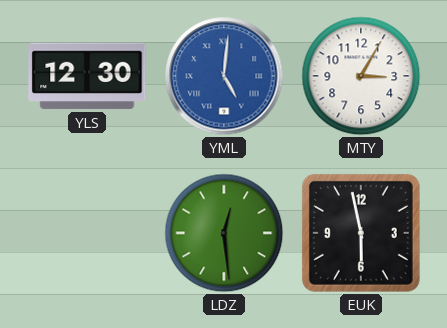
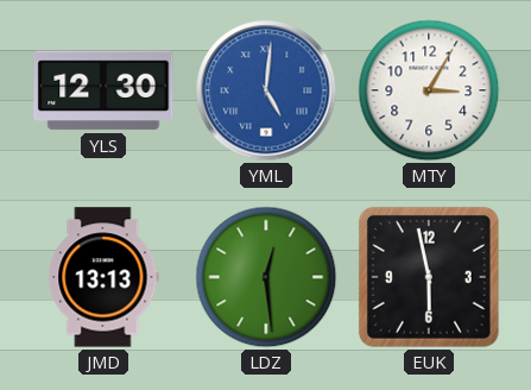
JMD: none -> 13:13 (103, 277)
